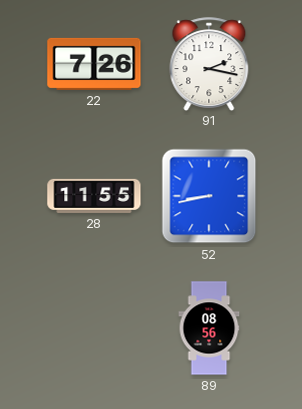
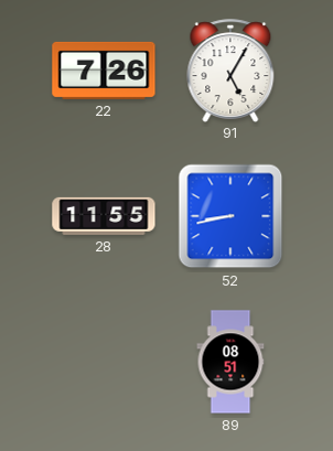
91: 2:17 -> 5:05 (230, 71)
89: 08:56 -> 08:51 (230, 362)
